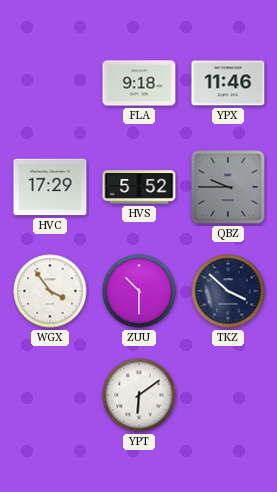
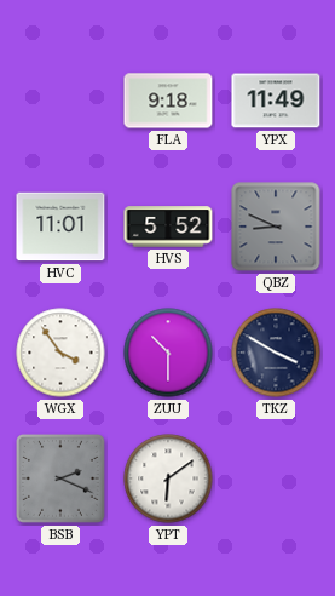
YPX: 11:46 -> 11:49 (276, 101)
HVC: 17:29 -> 11:01 (60, 227)
QBZ: 9:45 -> 8:49 (276, 227)
TKZ: 3:52 -> 3:50 (276, 353)
BSB: none -> 2:19 (62, 480)
